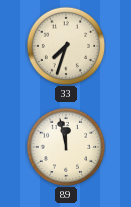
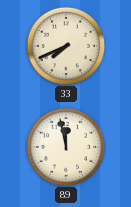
33: 7:33 -> 7:41 (66, 46)
